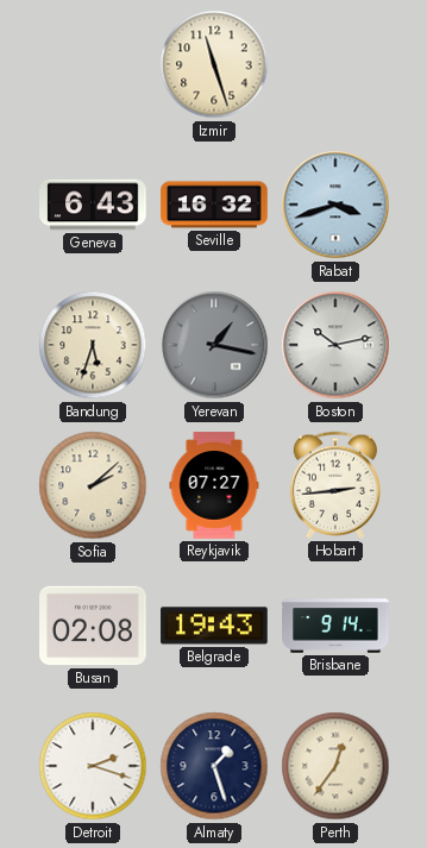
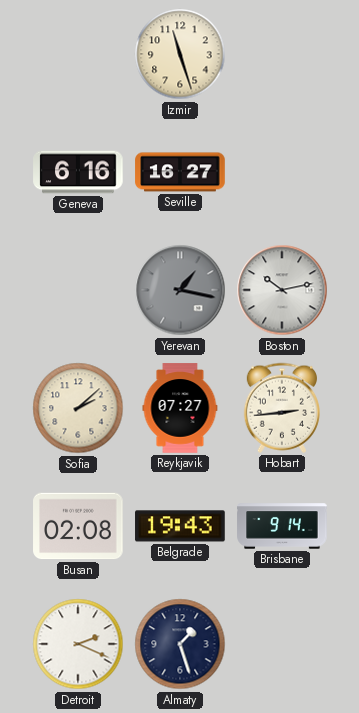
Geneva: 6:43 -> 6:16 (78, 172)
Seville: 16:32 -> 16:27 (180, 172)
Rabat: 3:42 -> none (335, 205)
Bandung: 5:33 -> none (93, 345)
Detroit: 2:18 -> 2:19 (78, 644)
Perth: 12:36 -> none (335, 766)
